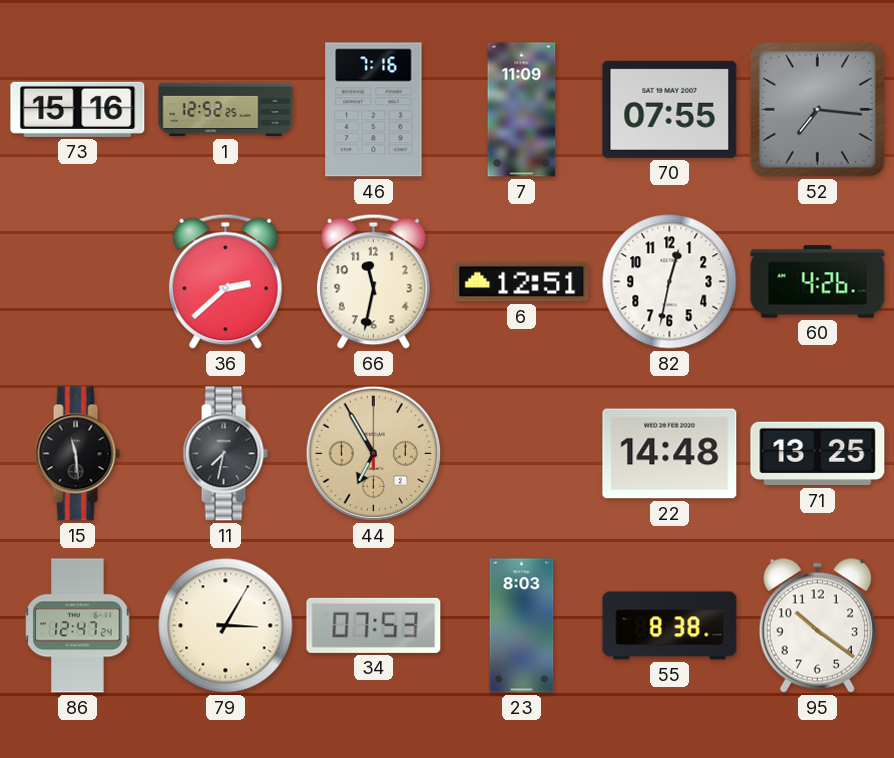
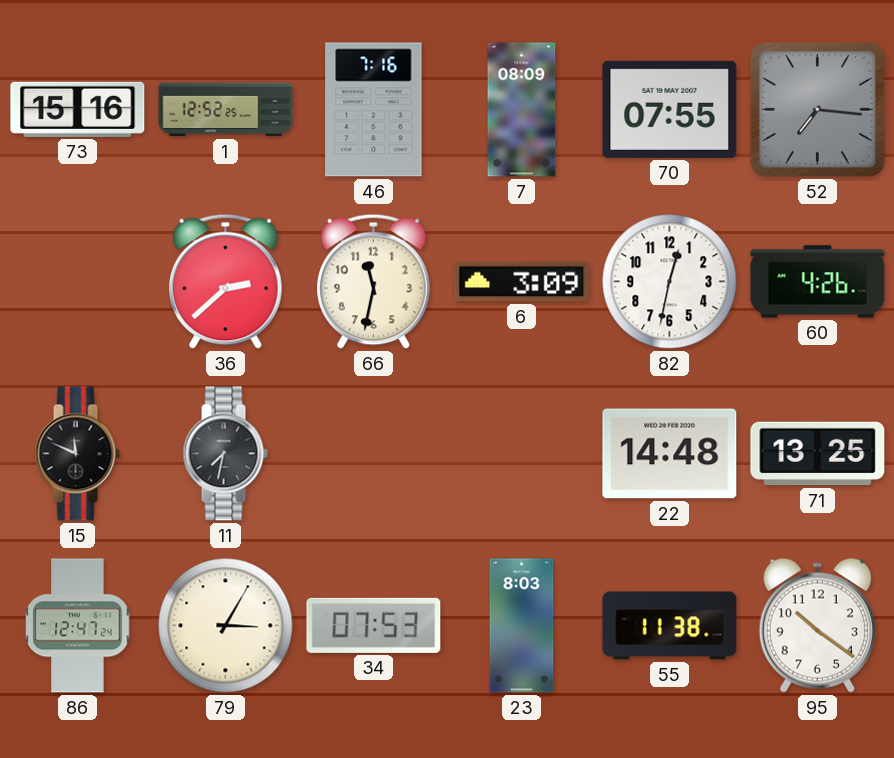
7: 11:09 -> 08:09 (522, 110)
6: 12:51 -> 3:09 (522, 282)
15: 11:29 -> 11:49 (77, 454)
44: 6:55 -> none (373, 453)
55: 8:38 -> 11:38 (670, 626)
